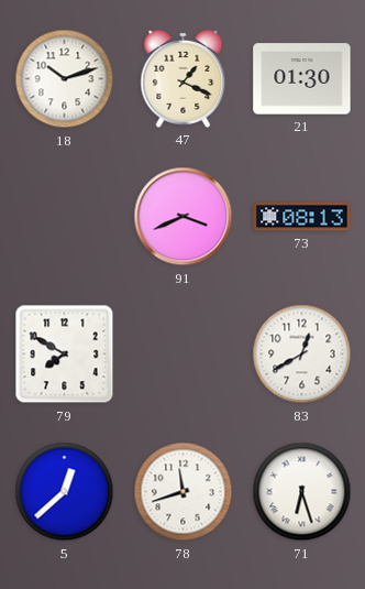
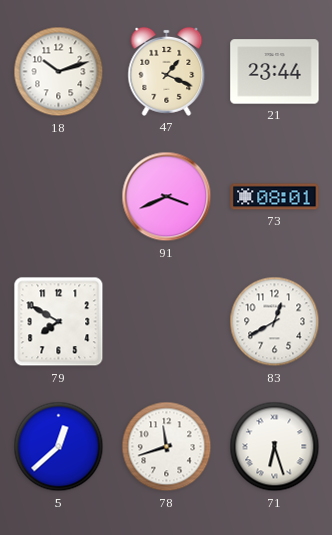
21: 01:30 -> 23:44 (275, 72)
73: 08:13 -> 08:01 (275, 197)
